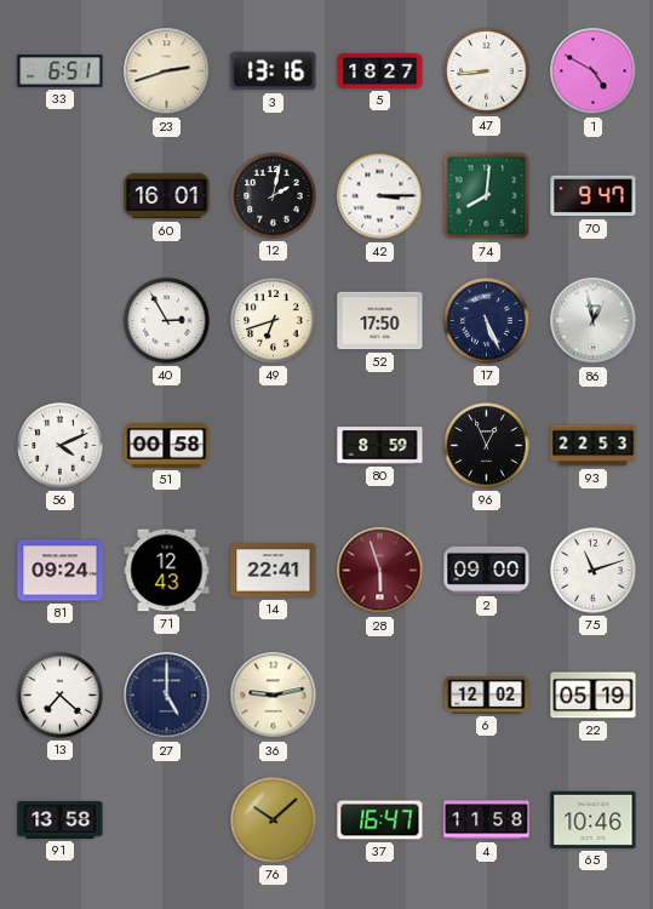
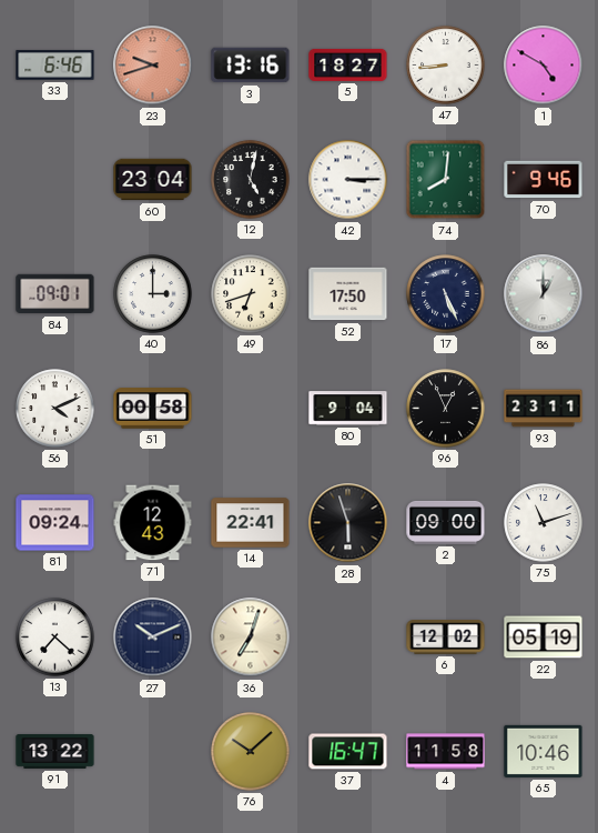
33: 6:51 -> 6:46 (55, 66)
23: 2:42 -> 9:42 (153, 66)
23 dial: cream -> salmon (153, 66)
60: 16:01 -> 23:04 (153, 180)
12: 2:02 -> 5:02 (251, 180)
70: 9:47 -> 9:46 (544, 180)
84: none -> 09:01 (55, 294)
40: 2:55 -> 3:00 (153, 294)
86: 12:58 -> 1:00 (544, 294)
80: 8:59 -> 9:04 (348, 409)
93: 22:53 -> 23:11 (544, 409)
28 dial: burgundy -> black (348, 523)
27: 5:00 -> 10:11 (153, 638)
36: 9:13 -> 7:03 (251, 638)
91: 13:58 -> 13:22 (55, 752)
